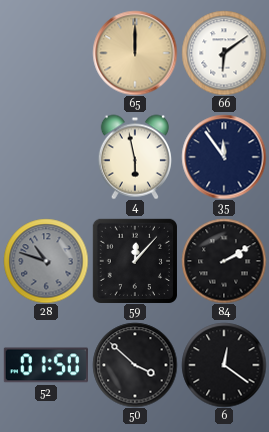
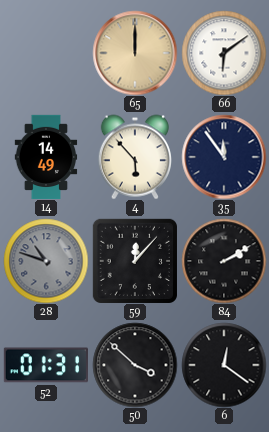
14: none -> 14:49 (46, 157)
4: 5:58 -> 5:53 (135, 157)
52: 01:50 -> 01:31 (46, 365)
